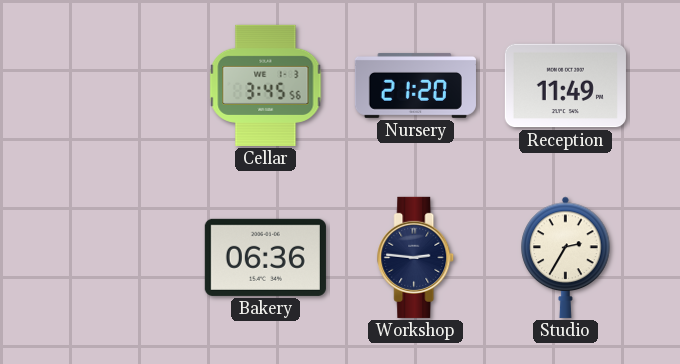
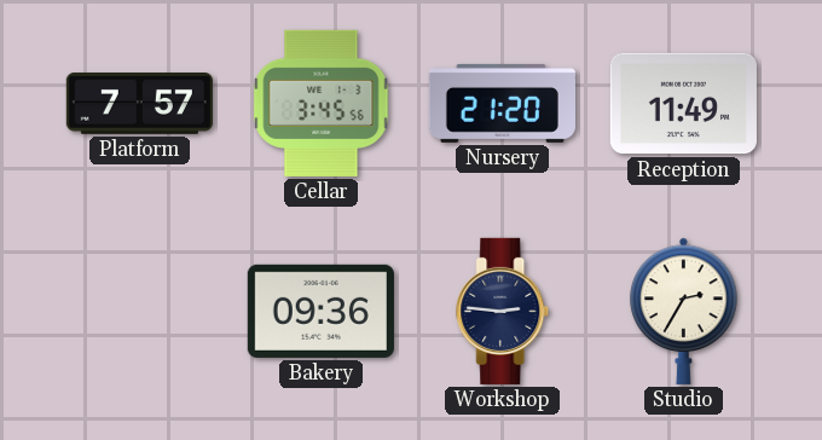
Platform: none -> 7:57 (139, 104)
Bakery: 06:36 -> 09:36 (320, 311)
